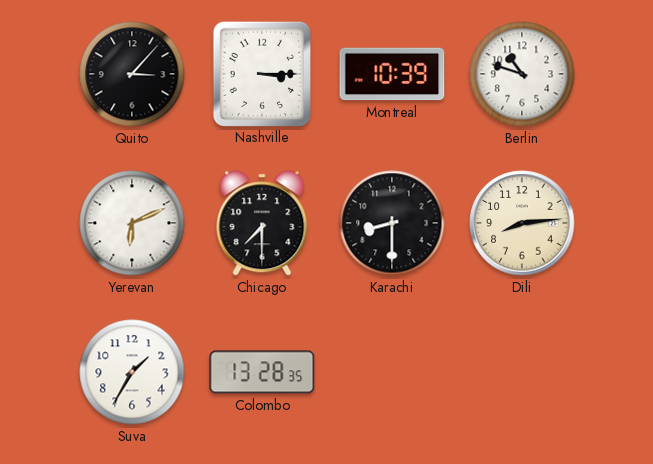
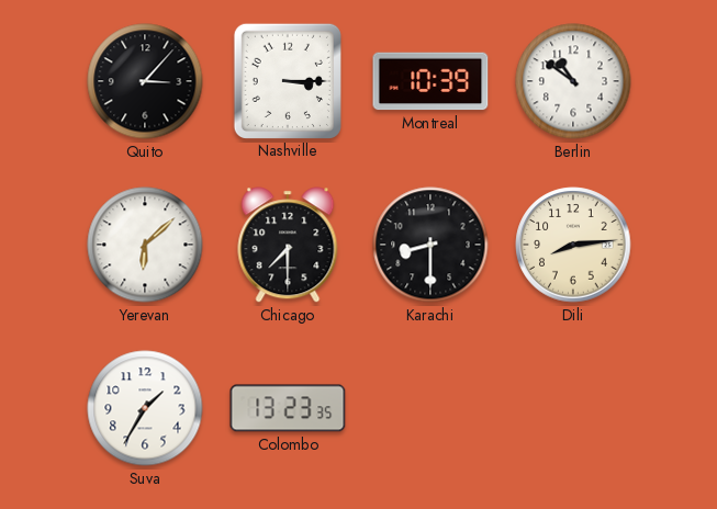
Berlin: 10:48 -> 10:51 (573, 81)
Yerevan: 6:11 -> 6:08 (145, 245)
Colombo: 13:28 -> 13:23 (288, 408)
